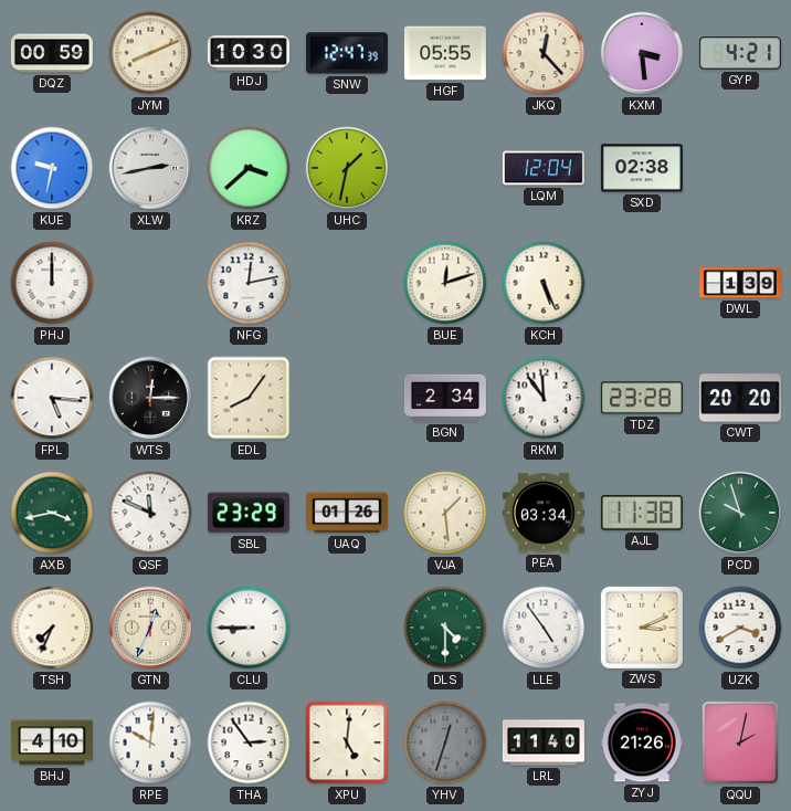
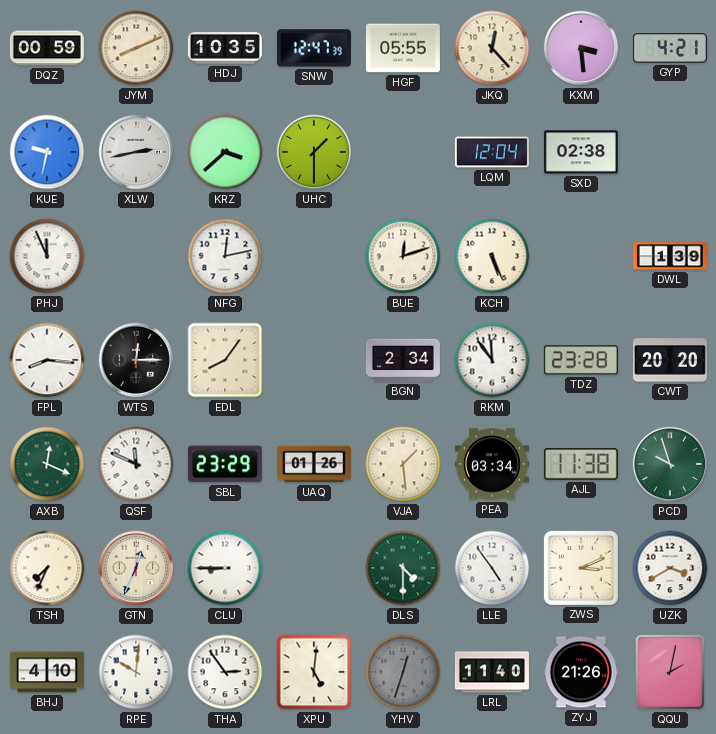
HDJ: 10:30 -> 10:35 (225, 48)
UHC: 1:32 -> 1:30 (314, 152)
PHJ: 12:00 -> 11:56 (47, 256)
FPL: 5:16 -> 8:16 (47, 360)
AXB: 3:43 -> 12:19 (47, 464)
